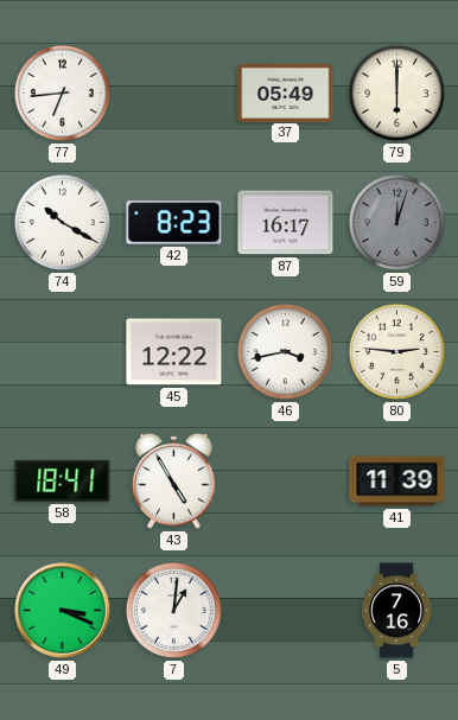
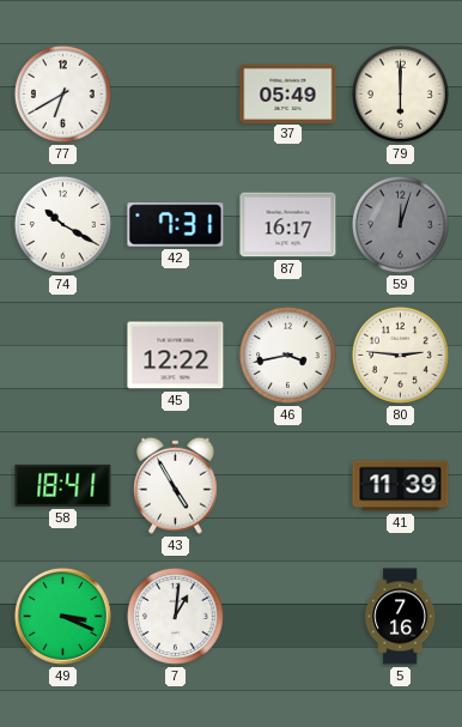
77: 6:44 -> 6:40 (62, 93)
42: 8:23 -> 7:31 (176, 225)
